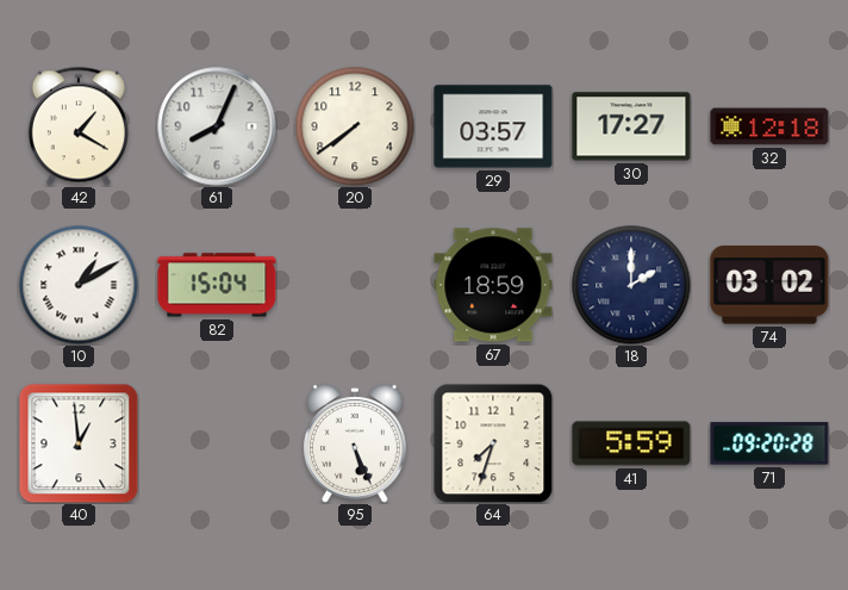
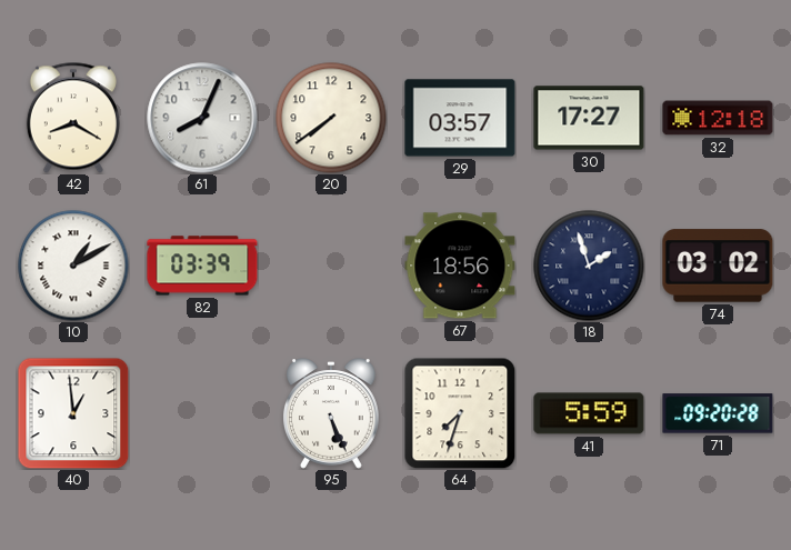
42: 1:20 -> 8:20 (73, 118)
82: 15:04 -> 03:39 (202, 266)
67: 18:59 -> 18:56 (460, 266)
18: 2:00 -> 1:57 (589, 266)
